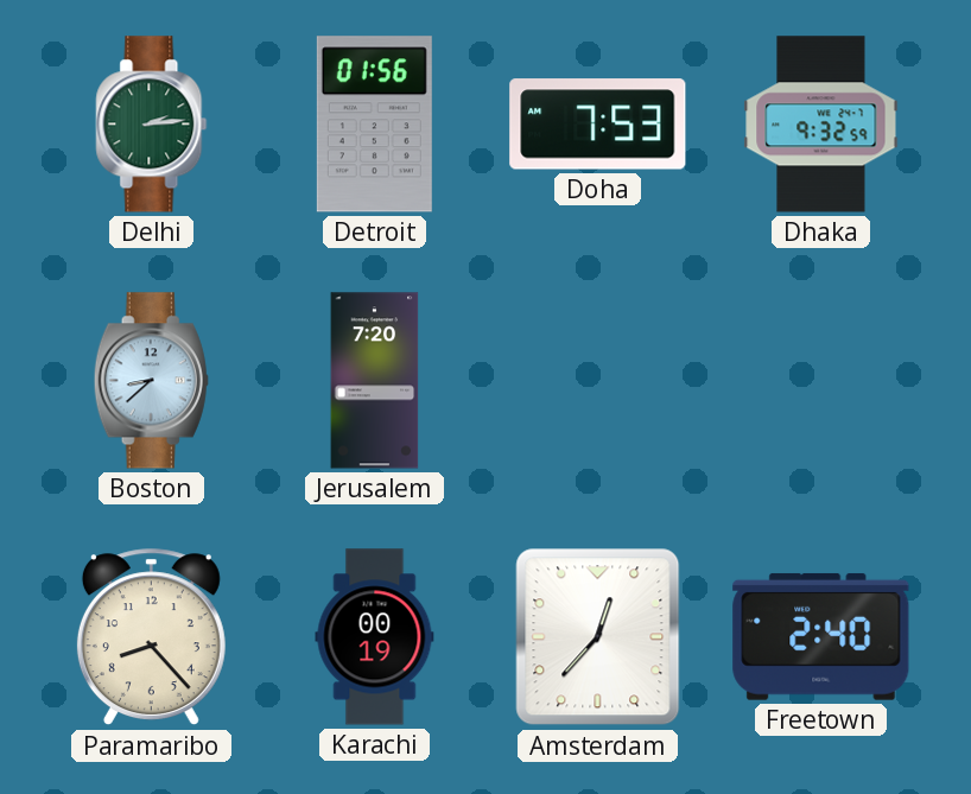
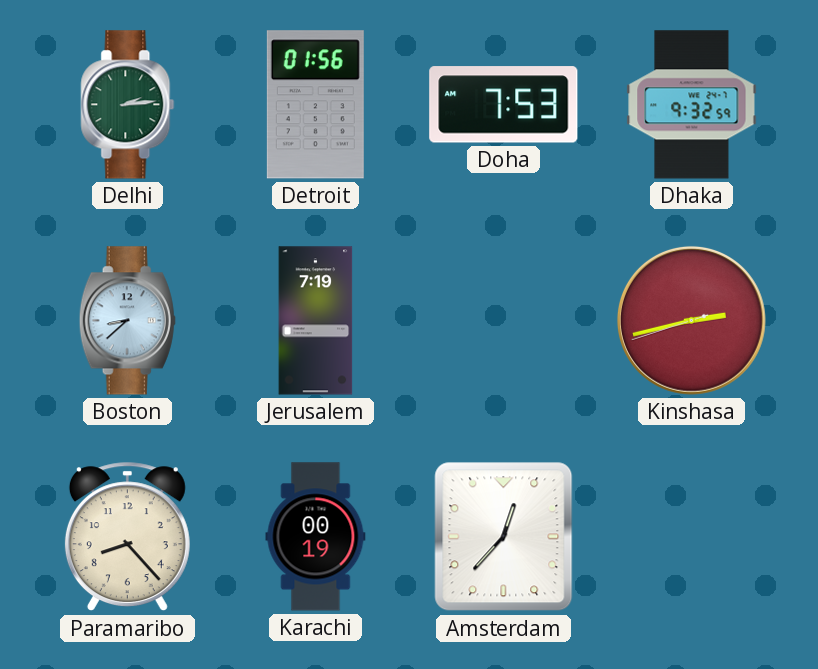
Jerusalem: 7:20 -> 7:19 (316, 321)
Kinshasa: none -> 2:42 (691, 320)
Freetown: 2:40 -> none (821, 636)
